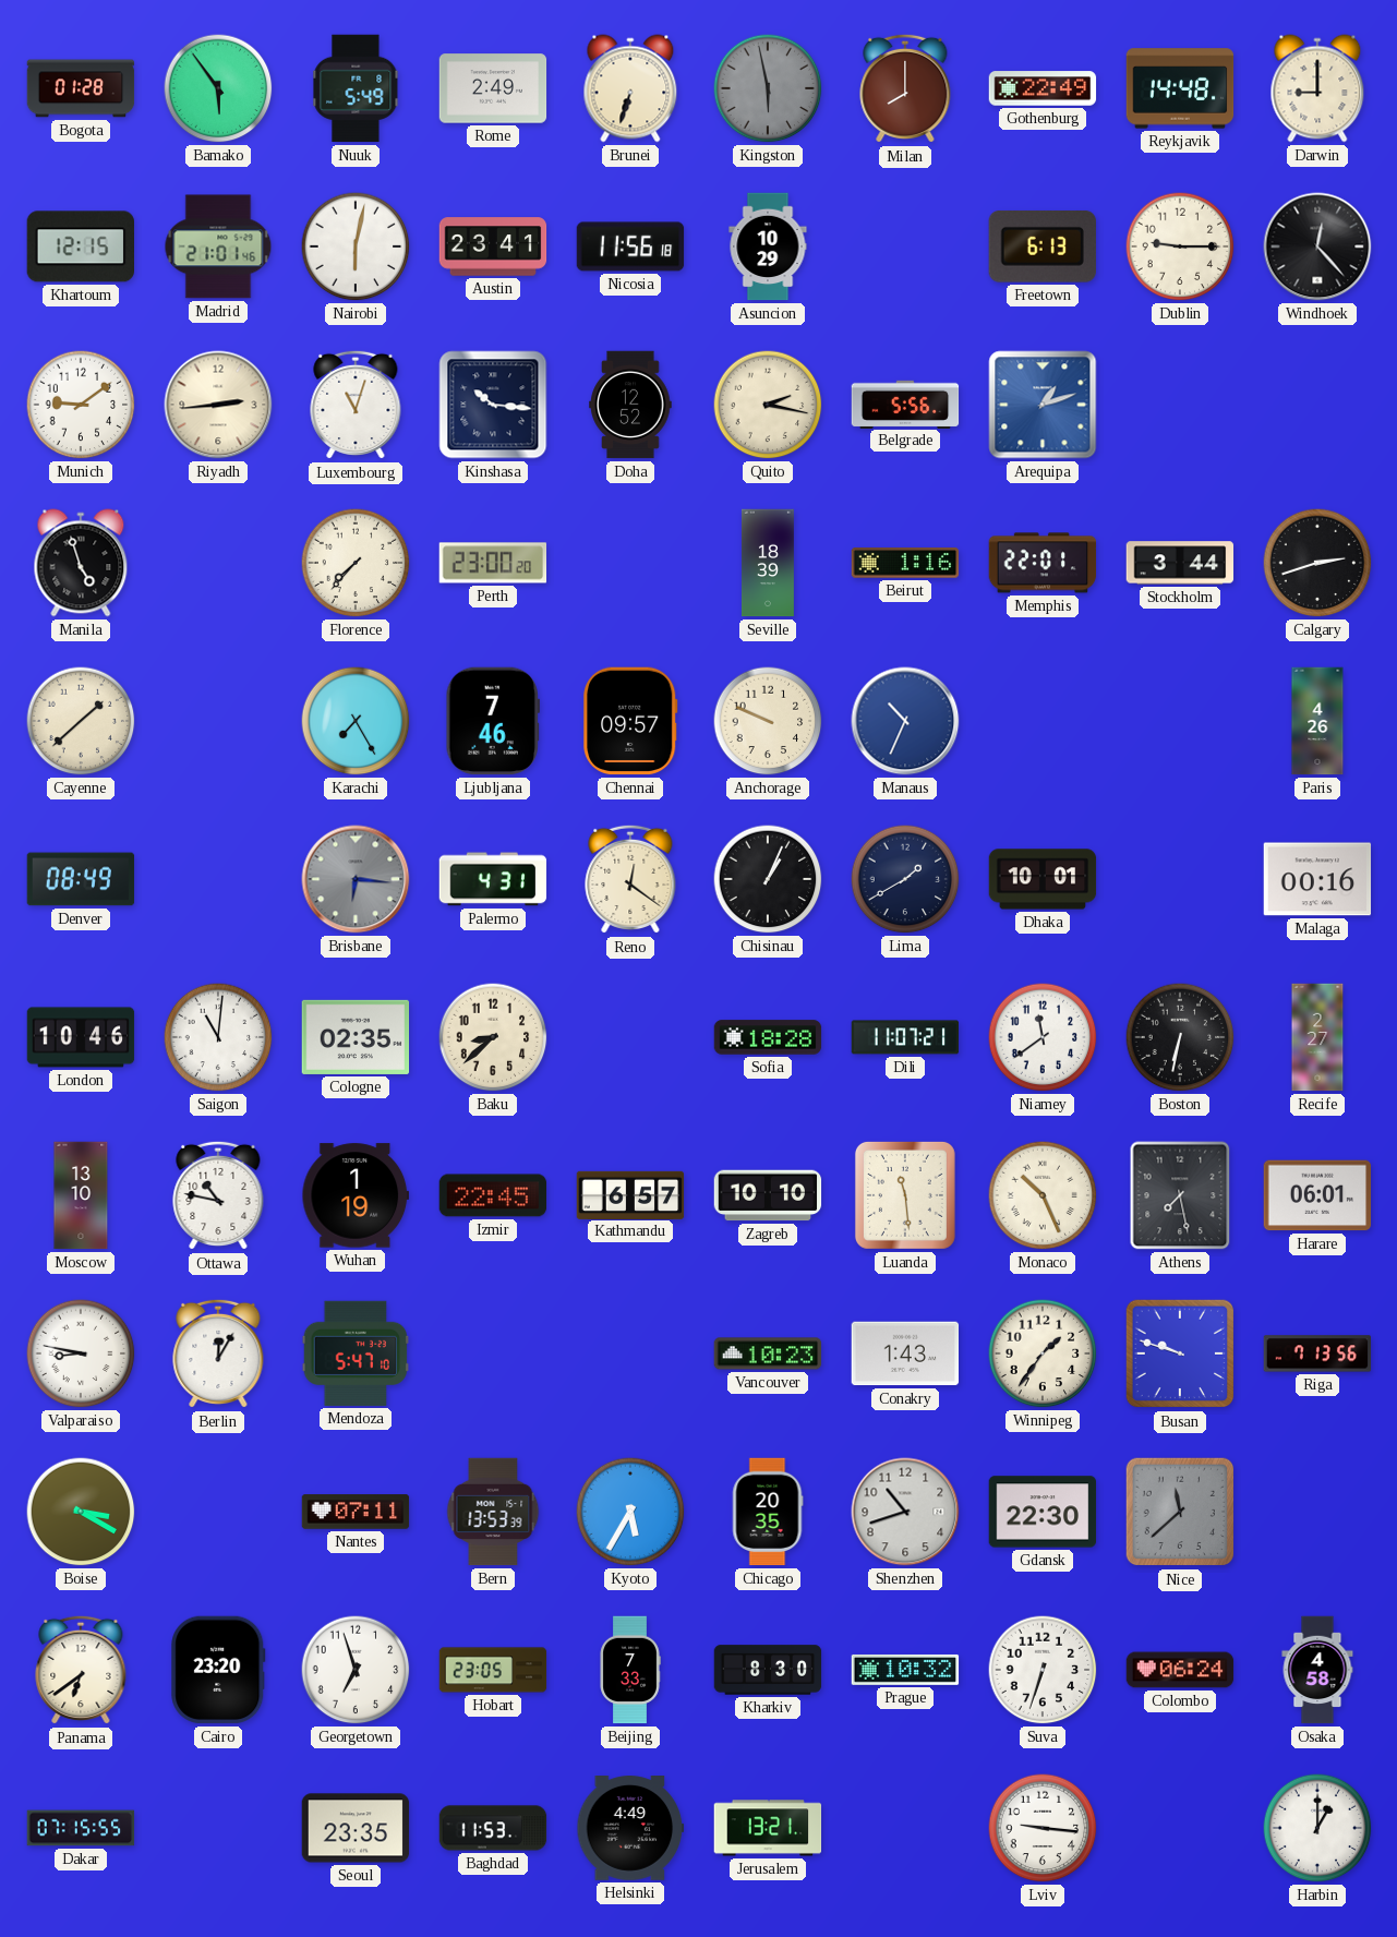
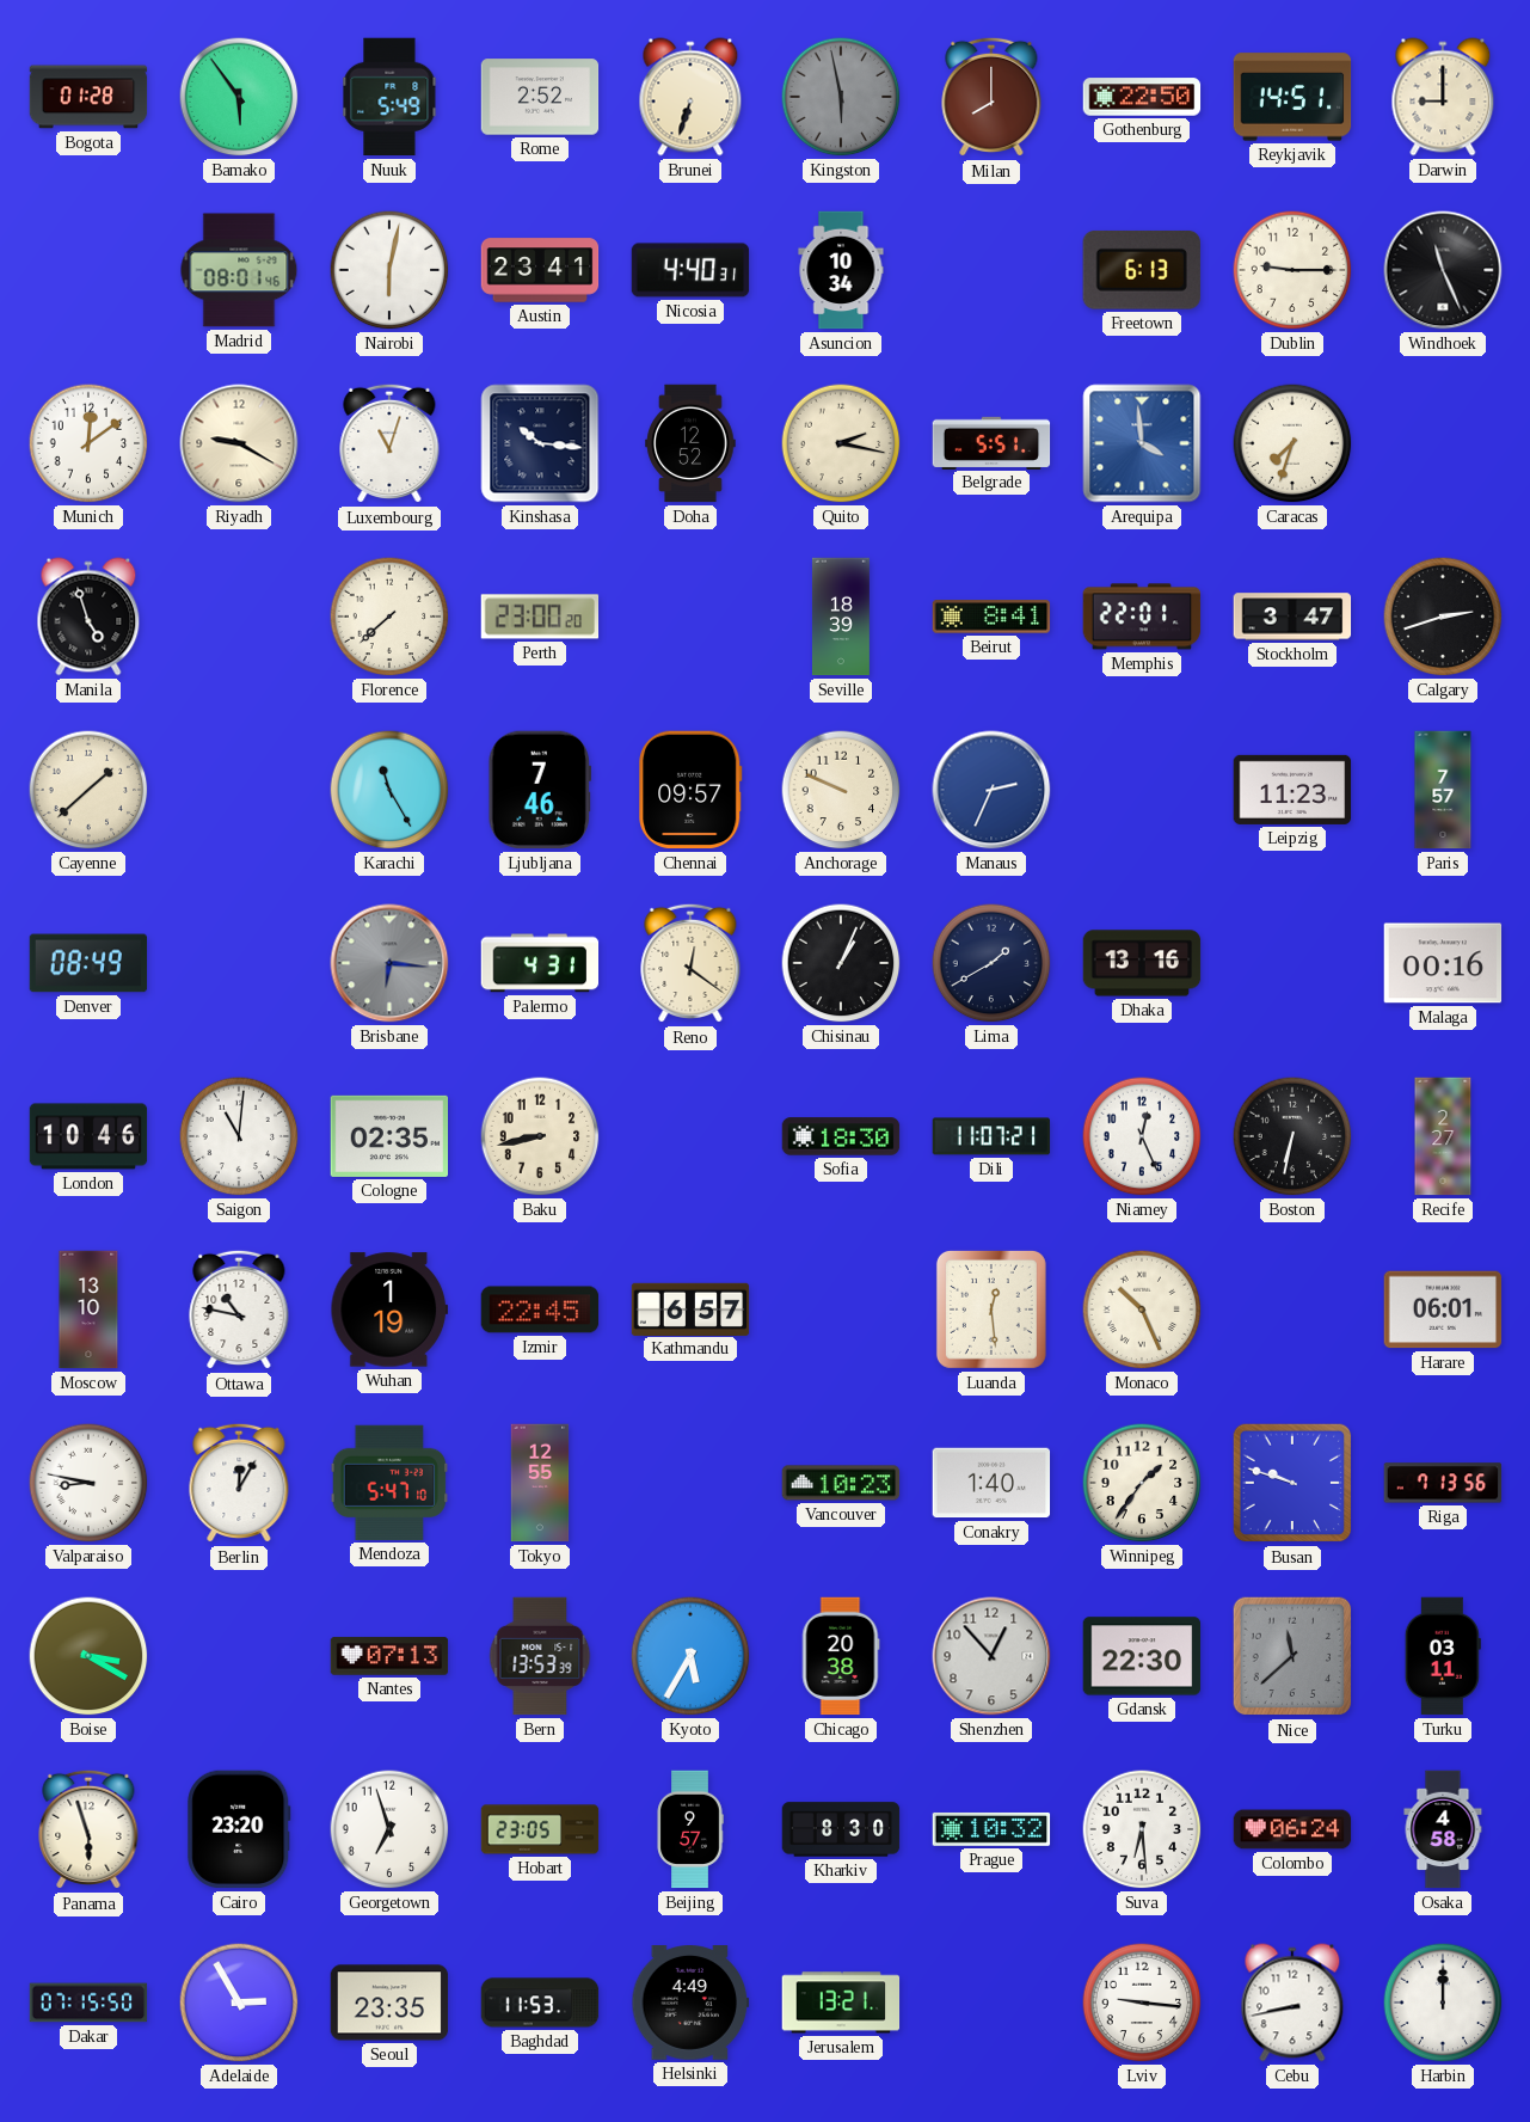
Rome: 2:49 -> 2:52 (540, 97)
Gothenburg: 22:49 -> 22:50 (1142, 97)
Reykjavik: 14:48 -> 14:51 (1292, 97)
Khartoum: 12:15 -> none (80, 246)
Madrid: 21:01 -> 08:01 (239, 270)
Nicosia: 11:56 -> 4:40 (690, 270)
Asuncion: 10:29 -> 10:34 (841, 270)
Windhoek: 12:23 -> 11:26 (1443, 270)
Munich: 9:09 -> 12:09 (88, 443)
Riyadh: 2:44 -> 9:20 (239, 443)
Belgrade: 5:56 -> 5:51 (991, 442)
Arequipa: 1:12 -> 3:59 (1142, 443)
Caracas: none -> 7:33 (1292, 443)
Florence: 7:37 -> 7:38 (389, 617)
Beirut: 1:16 -> 8:41 (991, 617)
Stockholm: 3:44 -> 3:47 (1292, 617)
Karachi: 7:25 -> 11:25 (389, 790)
Manaus: 10:34 -> 2:34 (991, 790)
Leipzig: none -> 11:23 (1292, 790)
Paris: 4:26 -> 7:57 (1443, 790)
Dhaka: 10:01 -> 13:16 (1142, 963)
Baku: 8:38 -> 8:43 (540, 1136)
Sofia: 18:28 -> 18:30 (841, 1136)
Niamey: 11:39 -> 12:26 (1142, 1136)
Zagreb: 10:10 -> none (768, 1195)
Luanda: 11:29 -> 12:29 (991, 1310)
Athens: 7:28 -> none (1180, 1195)
Tokyo: none -> 12:55 (540, 1483)
Conakry: 1:43 -> 1:40 (991, 1483)
Nantes: 07:11 -> 07:13 (389, 1656)
Chicago: 20:35 -> 20:38 (841, 1656)
Shenzhen: 10:42 -> 12:53 (991, 1656)
Turku: none -> 03:11 (1443, 1656)
Panama: 6:39 -> 5:57 (88, 1829)
Beijing: 7:33 -> 9:57 (690, 1829)
Suva: 6:33 -> 6:29 (1142, 1829)
Dakar: 07:15:55 -> 07:15:50 (88, 2003)
Adelaide: none -> 2:55 (239, 2003)
Cebu: none -> 8:43 (1292, 2003)
Harbin: 1:00 -> 12:00 (1443, 2003)
